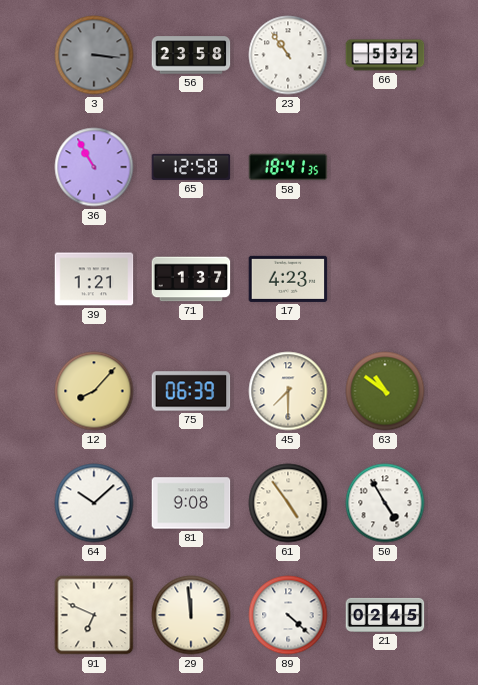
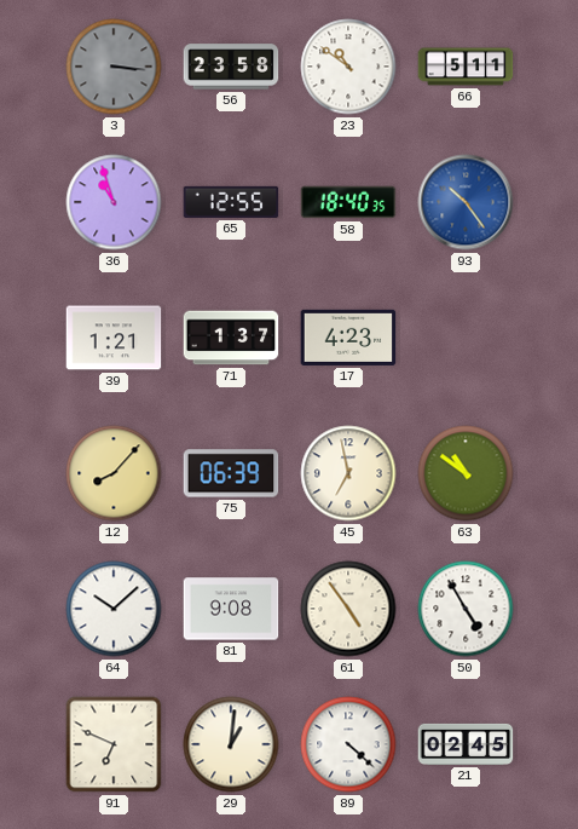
23: 10:54 -> 10:51 (348, 67)
66: 5:32 -> 5:11 (466, 67)
36: 10:55 -> 10:57 (114, 202)
65: 12:58 -> 12:55 (231, 202)
58: 18:41 -> 18:40 (348, 202)
93: none -> 10:24 (466, 202)
45: 7:30 -> 6:58 (348, 473)
29: 11:59 -> 1:01 (231, 744)
